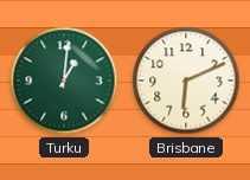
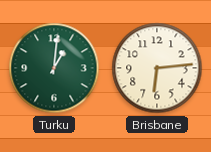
Brisbane: 6:11 -> 6:14 (157, 68)
